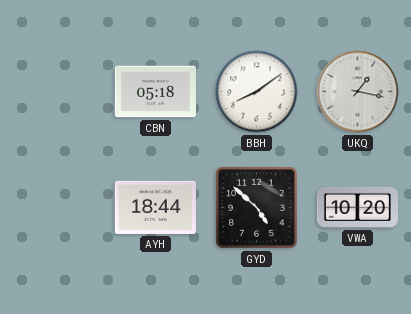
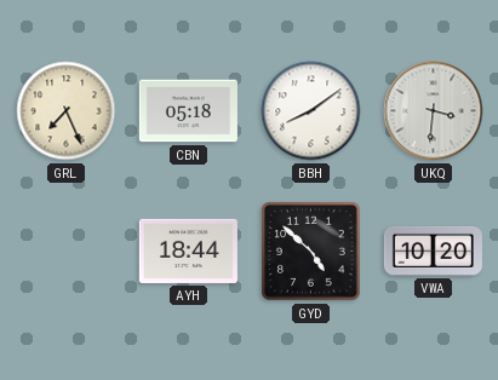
GRL: none -> 7:26 (67, 111)
UKQ: 1:17 -> 3:31 (434, 111)
